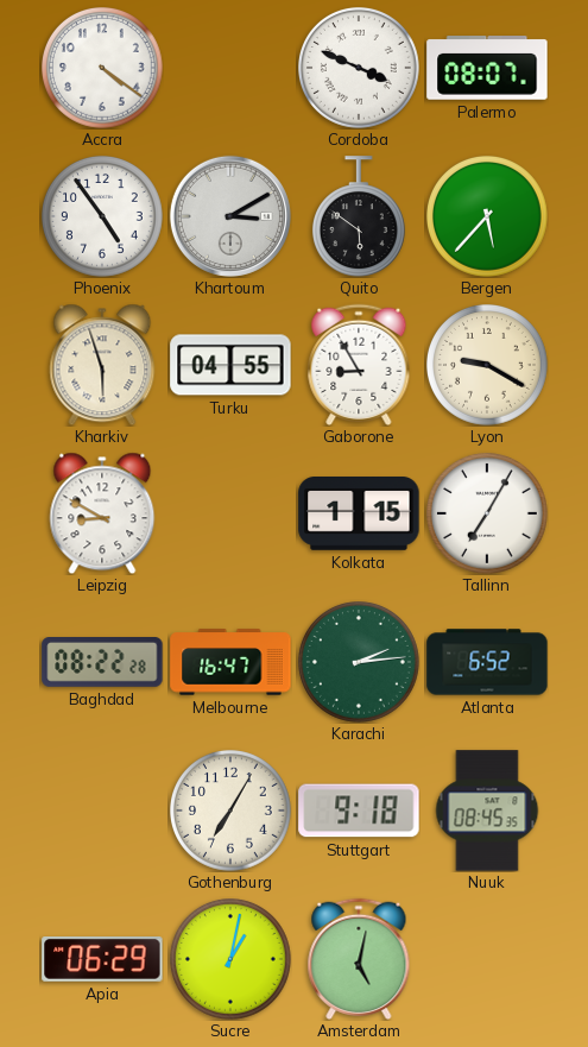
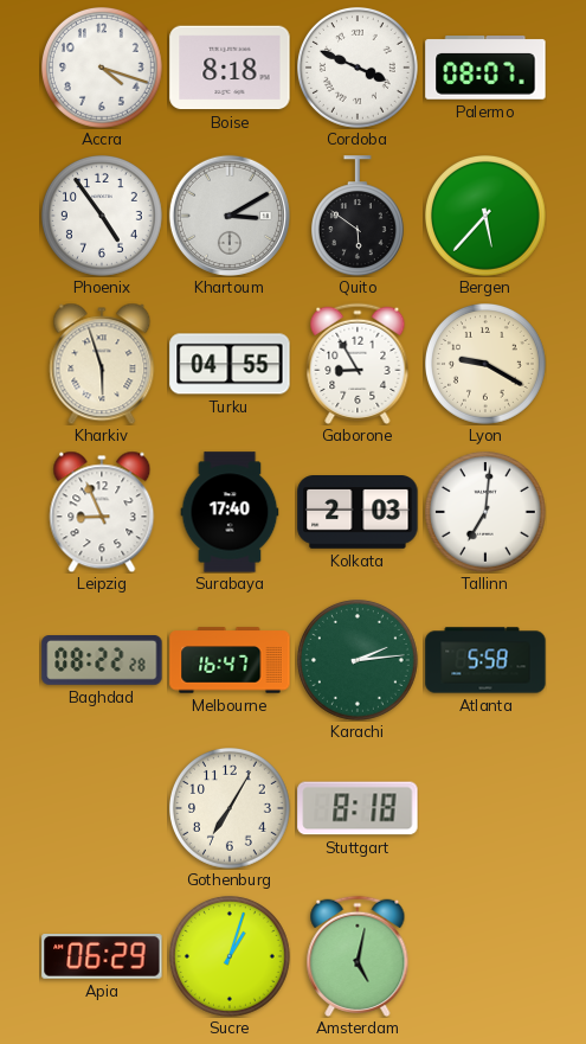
Accra: 4:21 -> 4:18 (103, 69)
Boise: none -> 8:18 (230, 68)
Leipzig: 8:50 -> 8:56 (102, 512)
Surabaya: none -> 17:40 (230, 512)
Kolkata: 1:15 -> 2:03 (358, 512)
Tallinn: 7:05 -> 7:01 (487, 513)
Atlanta: 6:52 -> 5:58 (485, 660)
Stuttgart: 9:18 -> 8:18 (358, 808)
Nuuk: 08:45 -> none (487, 811)
Sucre: 1:02 -> 1:03 (231, 957)
